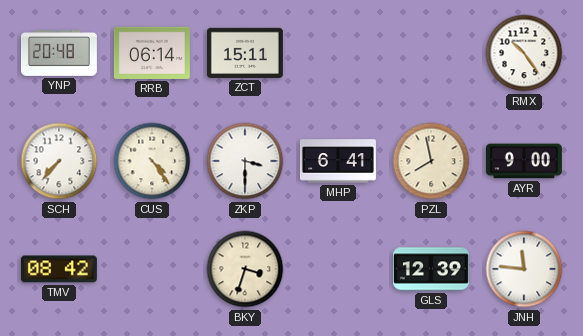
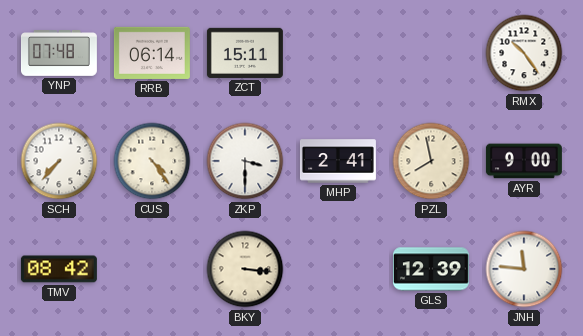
YNP: 20:48 -> 07:48 (59, 53)
MHP: 6:41 -> 2:41 (338, 161)
BKY: 3:33 -> 3:16 (245, 269)
